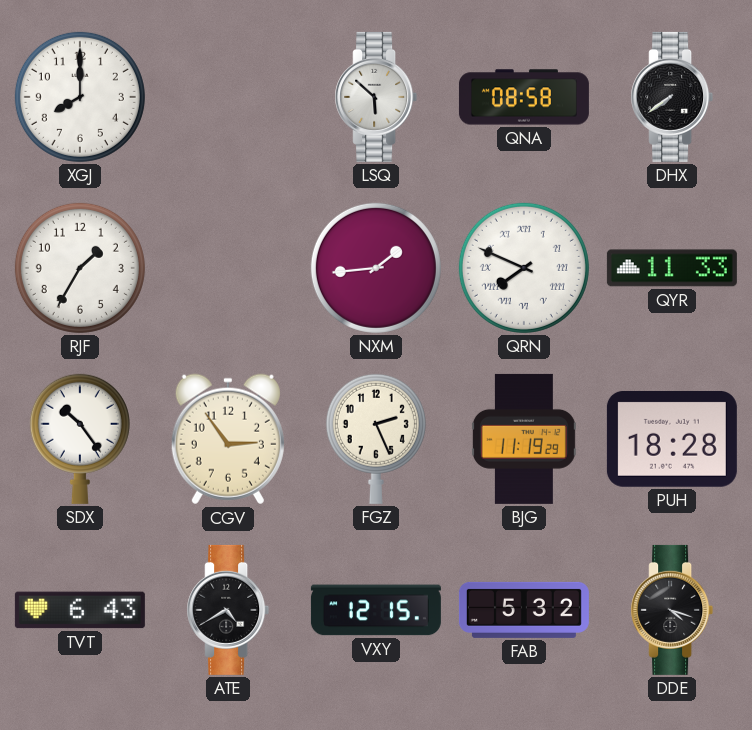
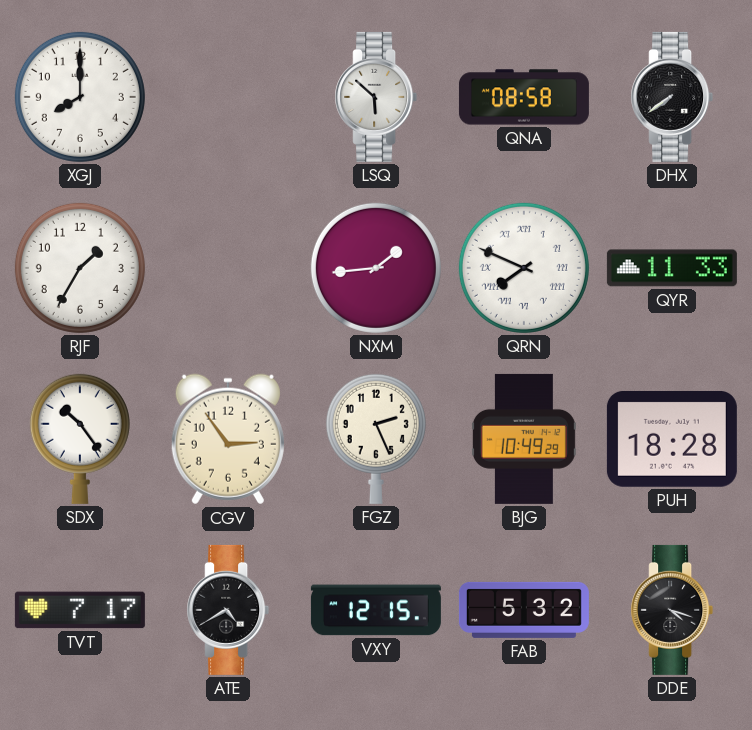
BJG: 11:19 -> 10:49 (524, 439)
TVT: 6:43 -> 7:17 (80, 610)
